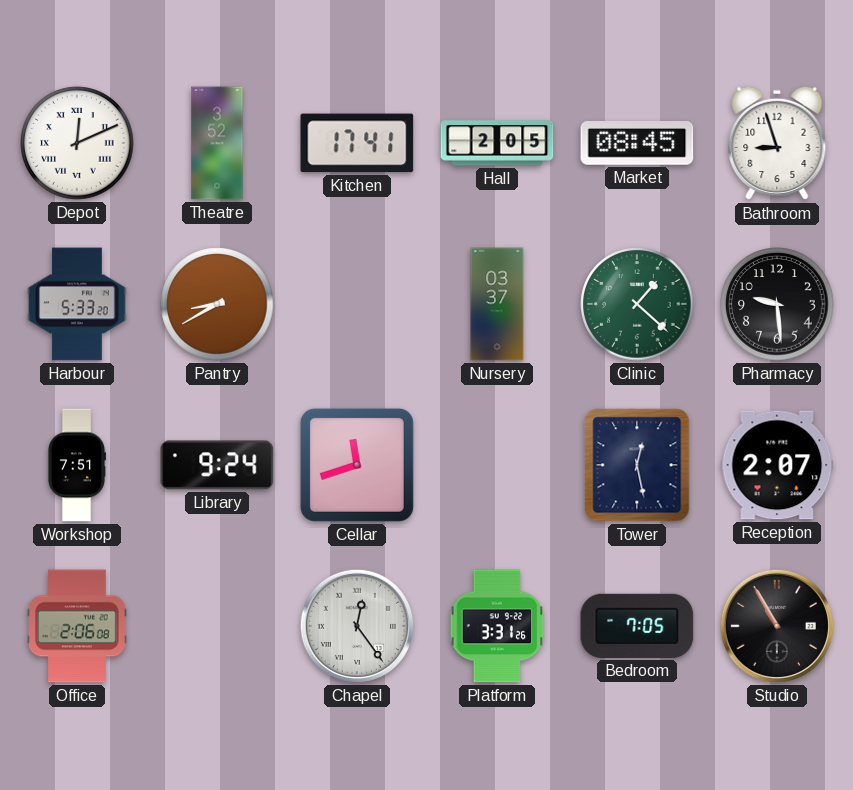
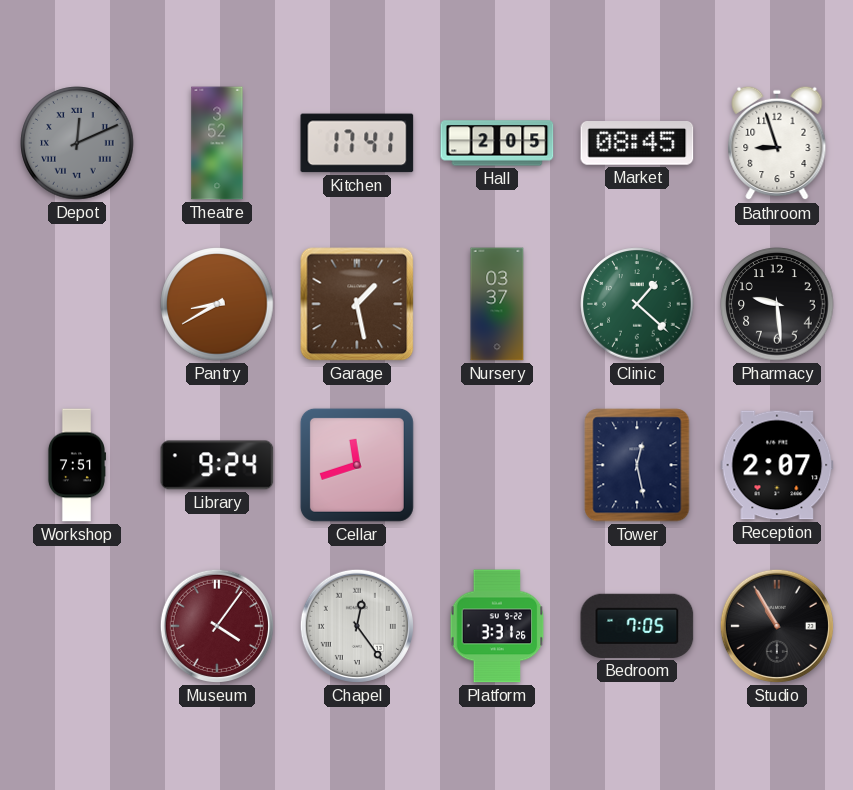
Depot dial: white -> grey (77, 143)
Harbour: 5:33 -> none (77, 304)
Garage: none -> 1:28 (357, 304)
Office: 2:06 -> none (78, 626)
Museum: none -> 4:06 (217, 626)
